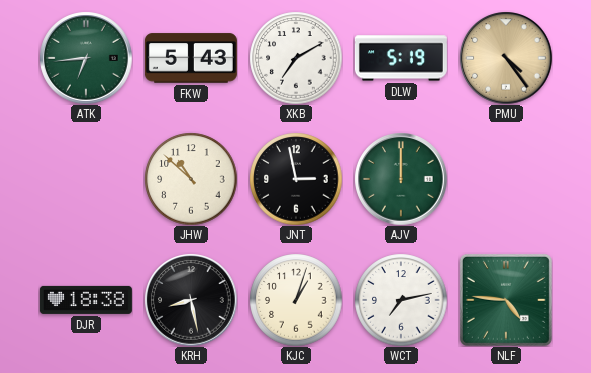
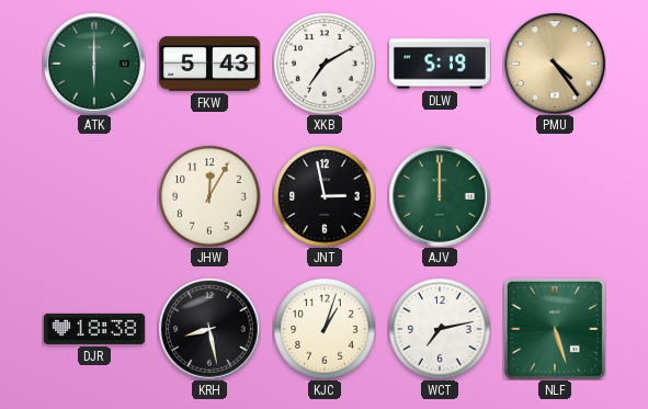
ATK: 6:44 -> 6:00 (94, 64)
JHW: 10:52 -> 12:05 (209, 196)
NLF: 4:46 -> 5:27 (555, 329)
